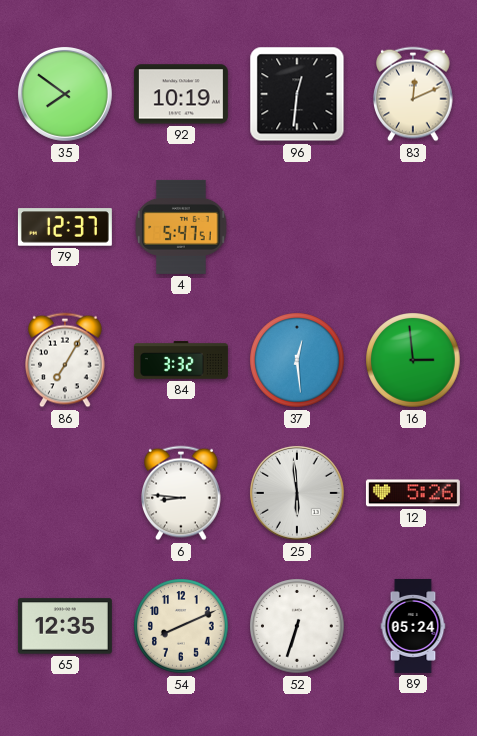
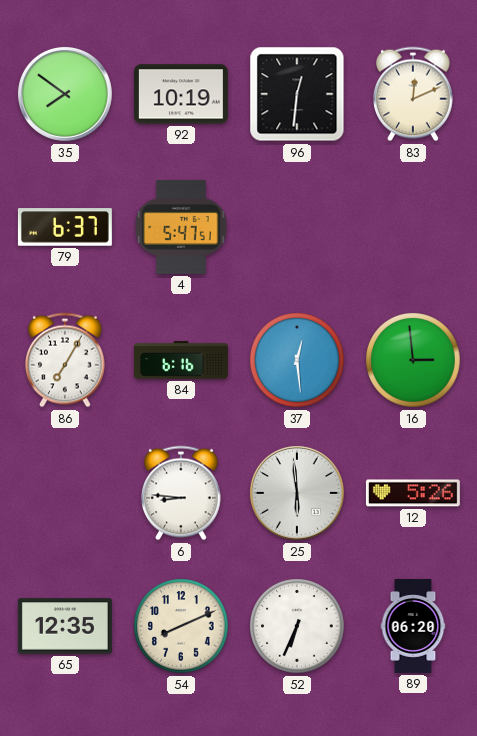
79: 12:37 -> 6:37 (65, 227)
84: 3:32 -> 6:16 (181, 360)
52: 6:33 -> 6:34 (297, 626)
89: 05:24 -> 06:20 (413, 626)
